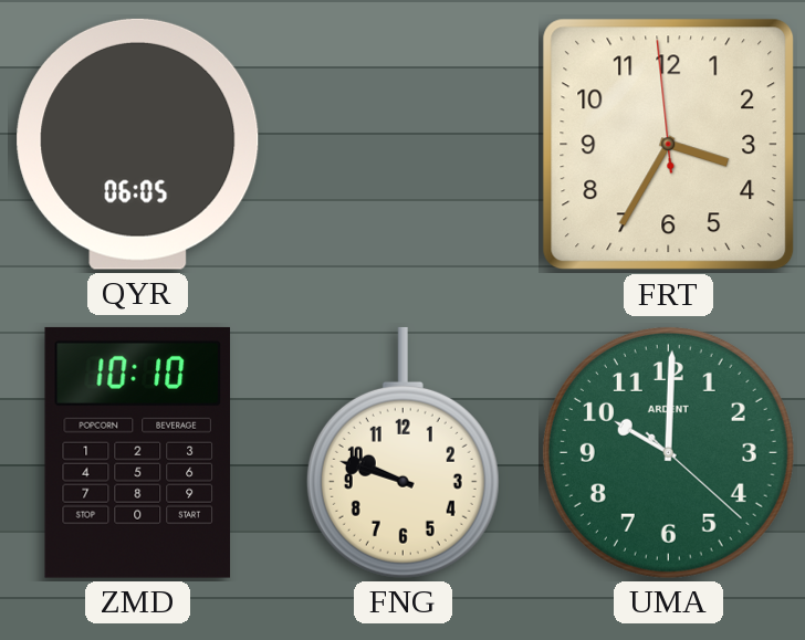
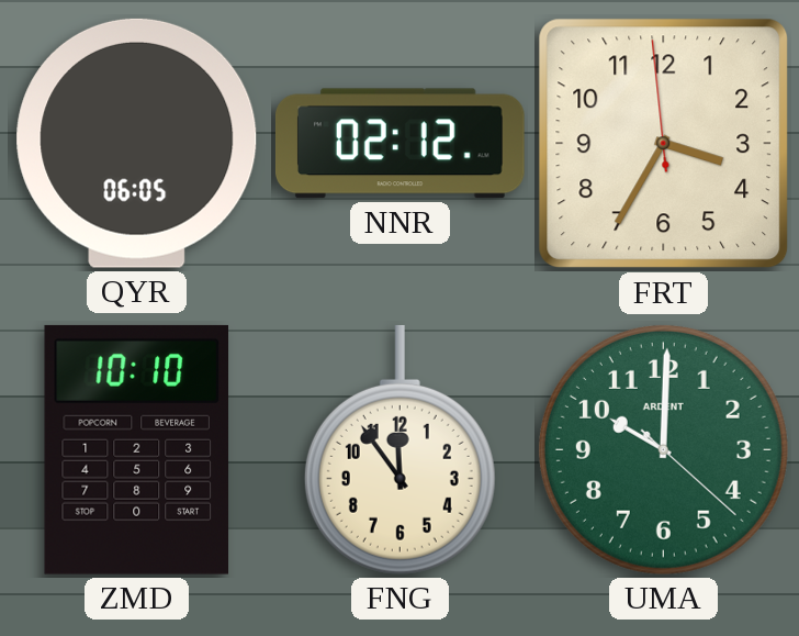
NNR: none -> 02:12 (400, 144)
FNG: 9:48 -> 11:54 (400, 449)
